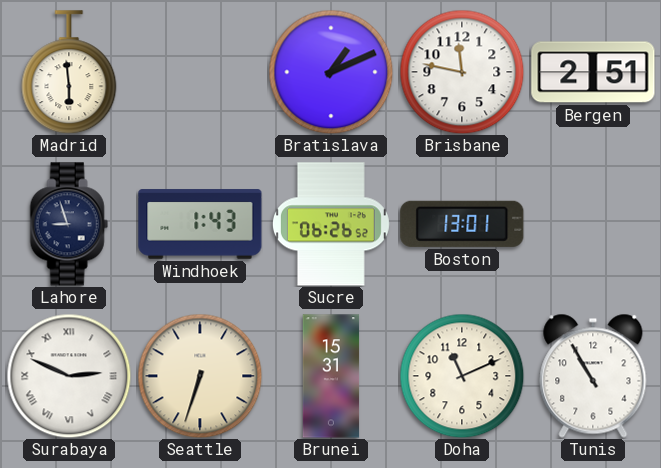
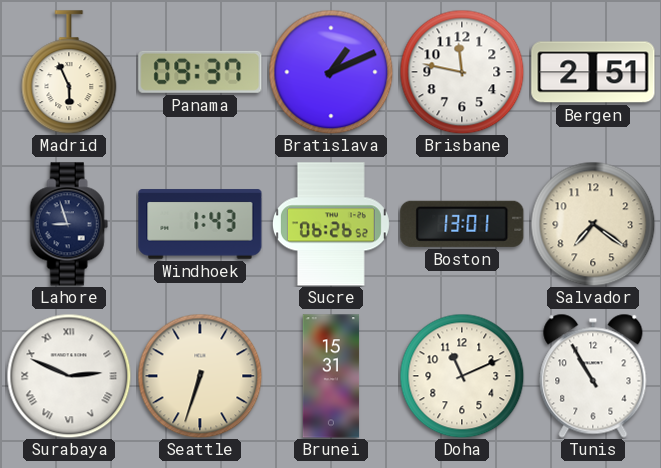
Madrid: 5:59 -> 5:56 (69, 72)
Panama: none -> 09:37 (200, 72)
Salvador: none -> 7:21 (593, 224)
